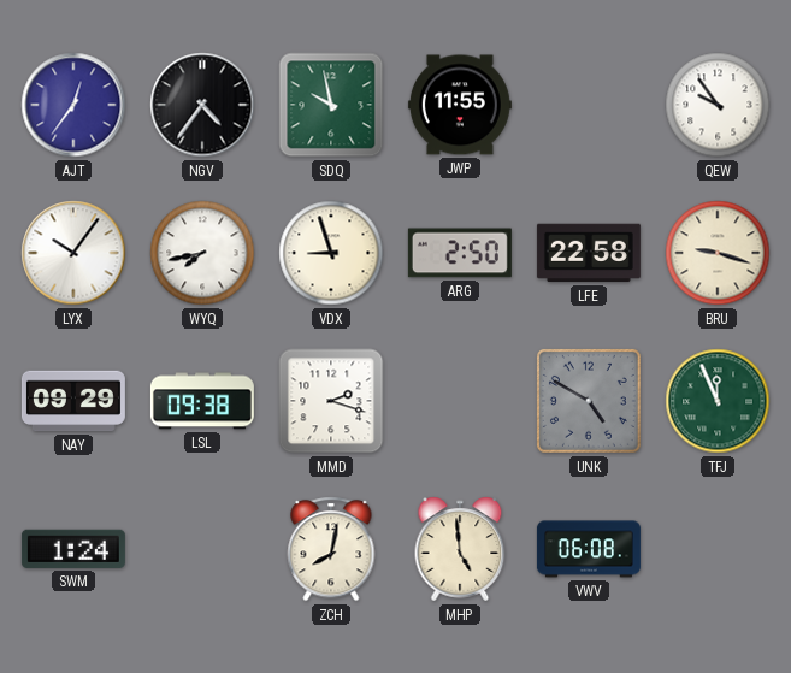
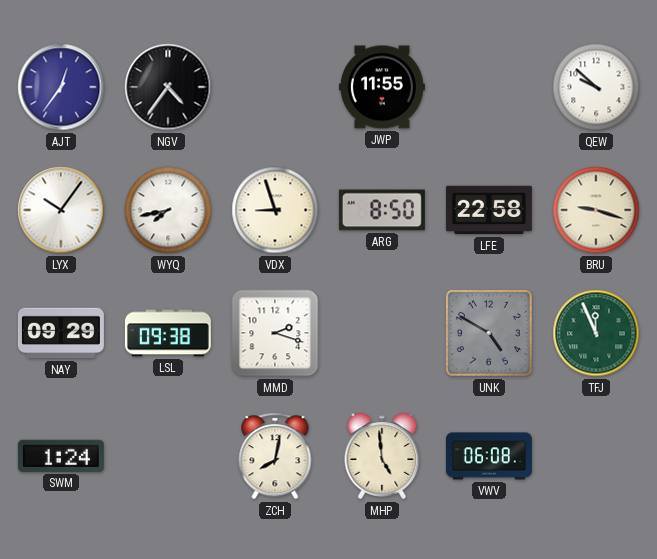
SDQ: 9:58 -> none (331, 105)
QEW: 9:54 -> 9:52 (596, 87)
ARG: 2:50 -> 8:50 (382, 210)
